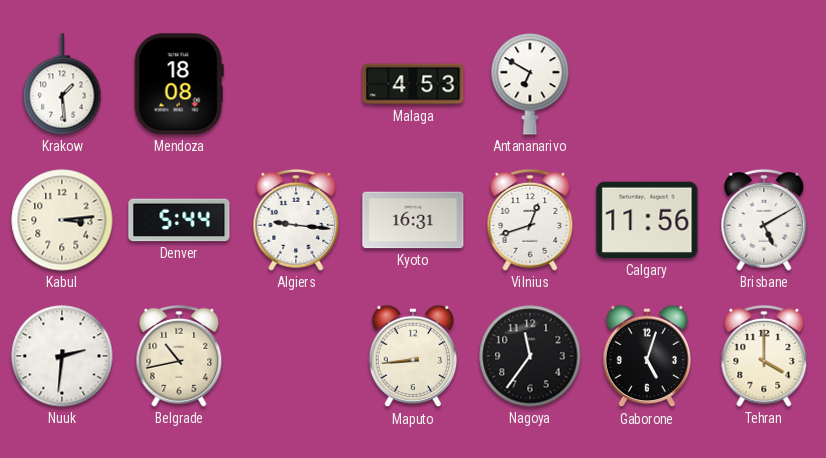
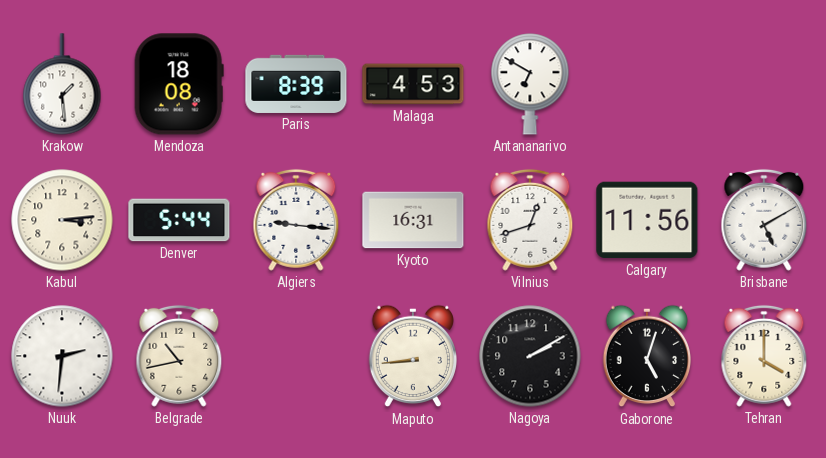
Paris: none -> 8:39 (296, 84)
Nagoya: 11:36 -> 2:10 (530, 356)
